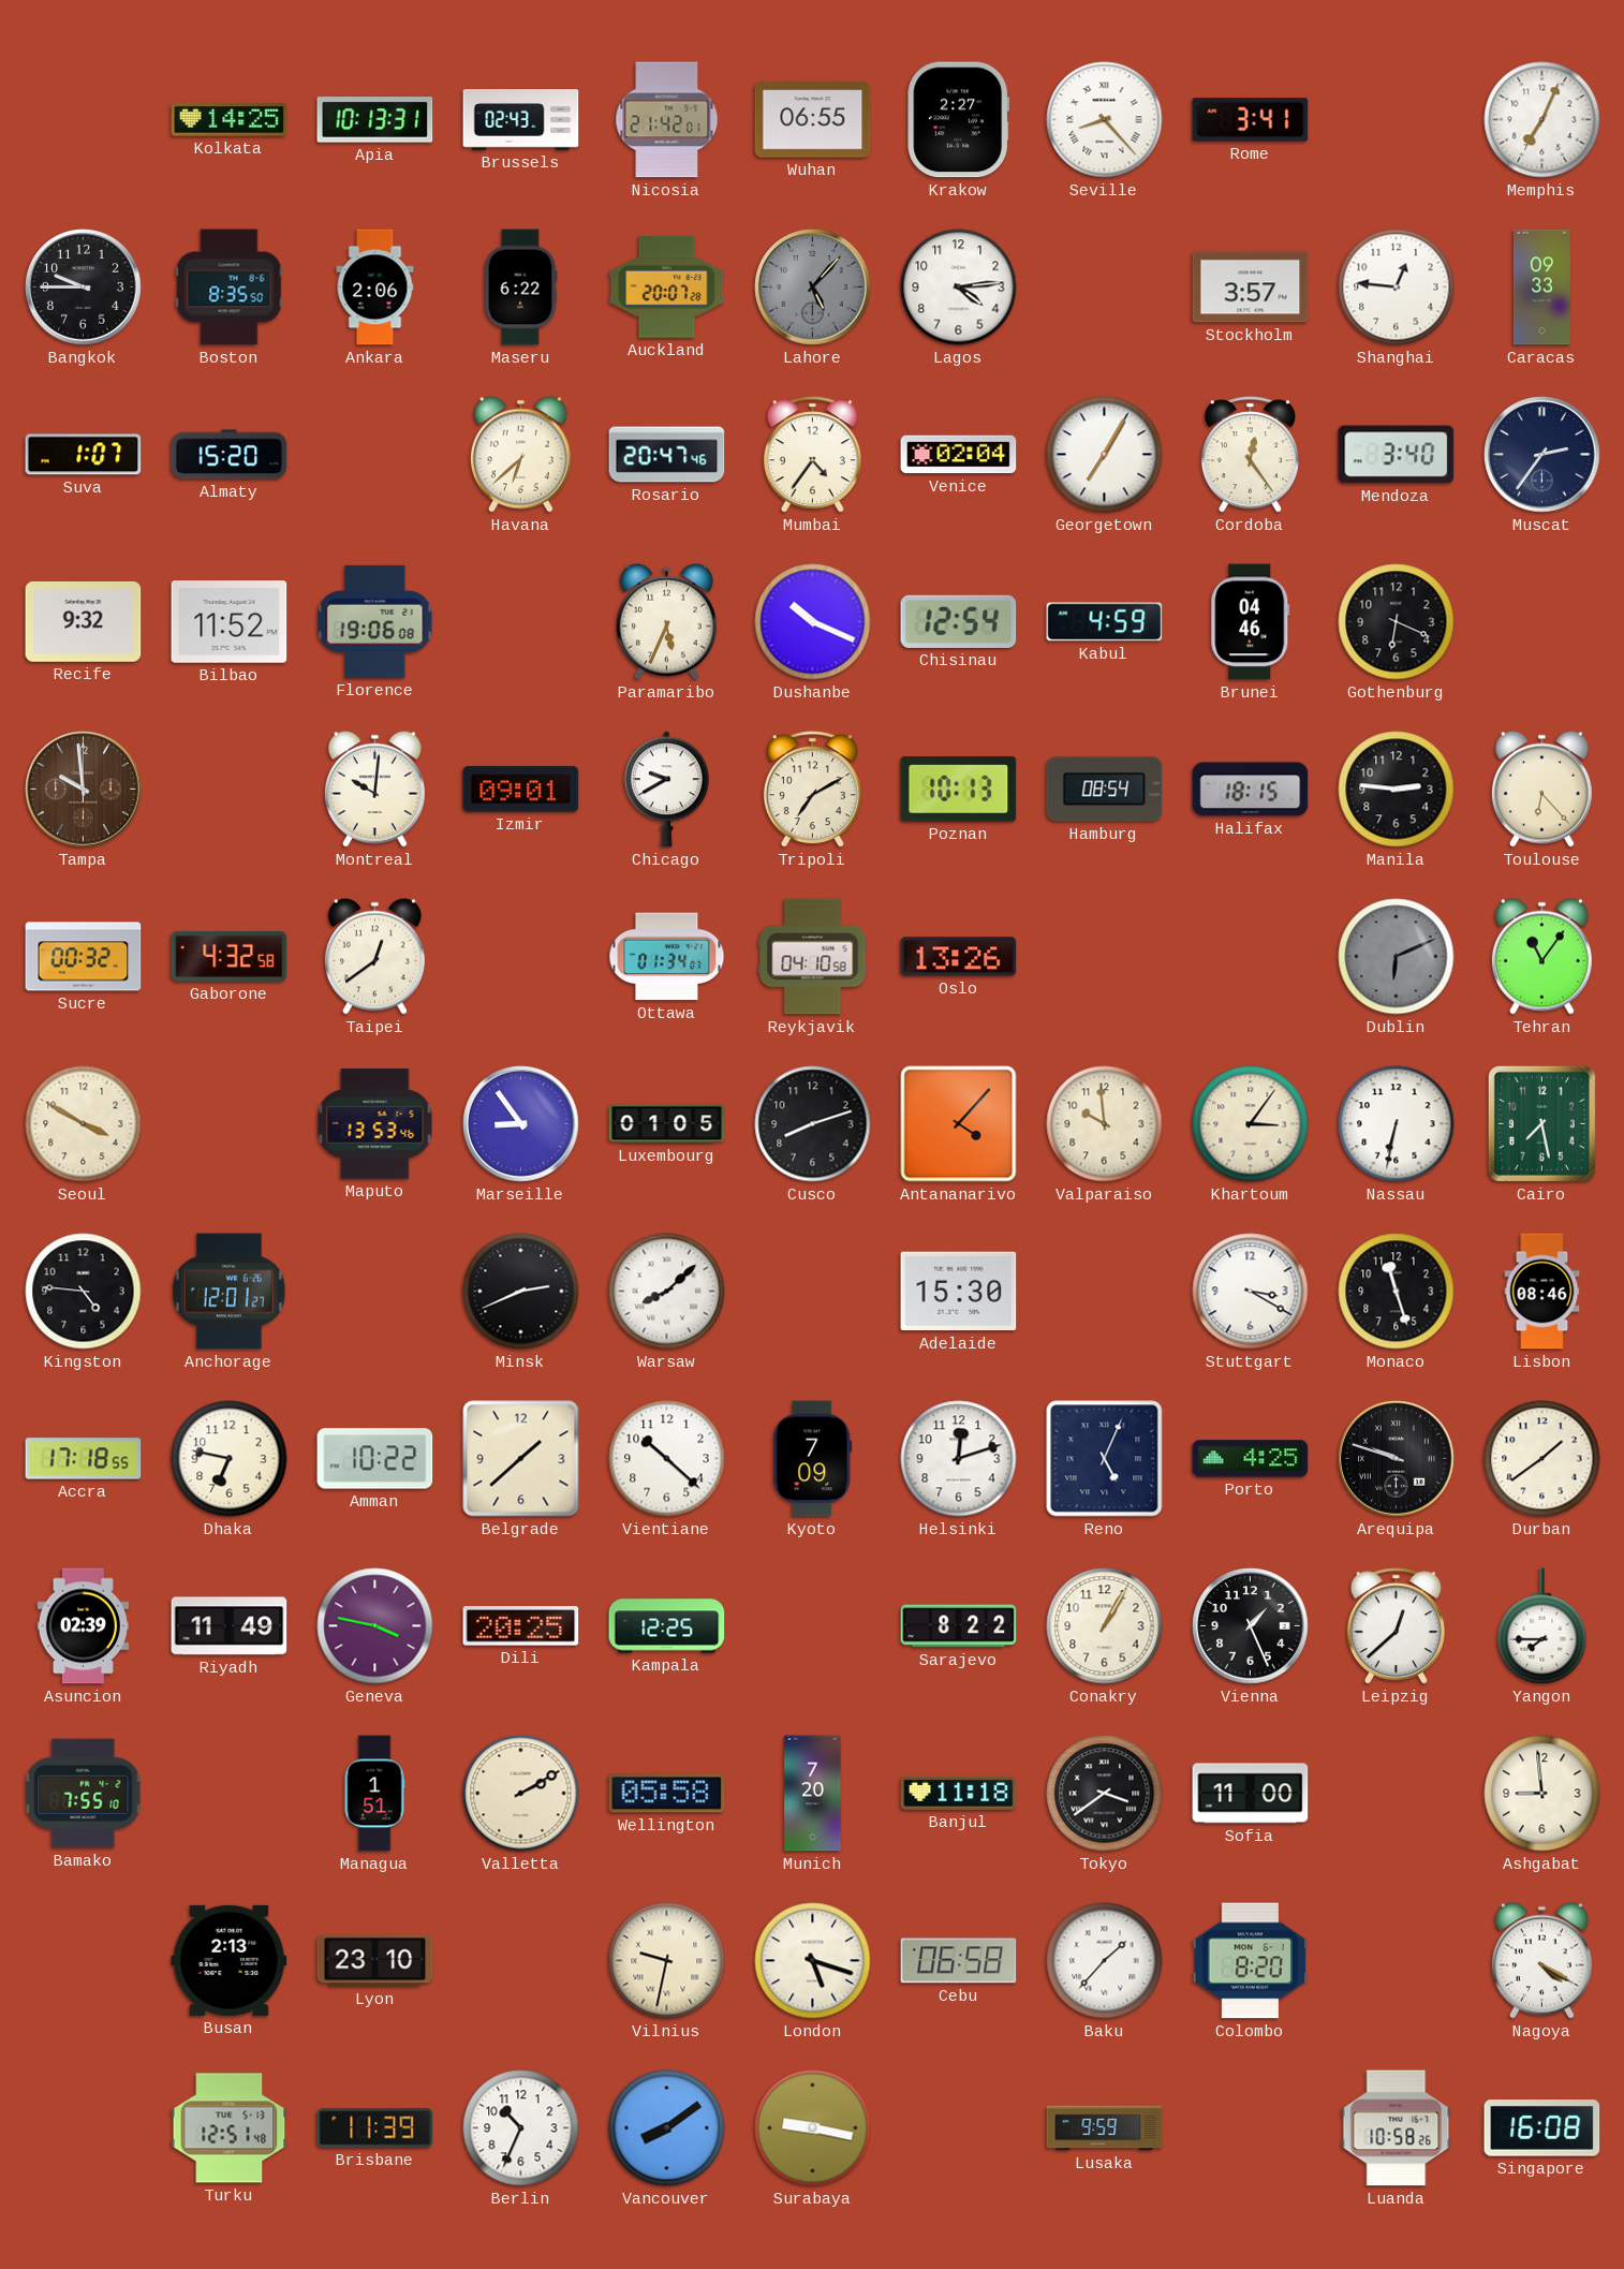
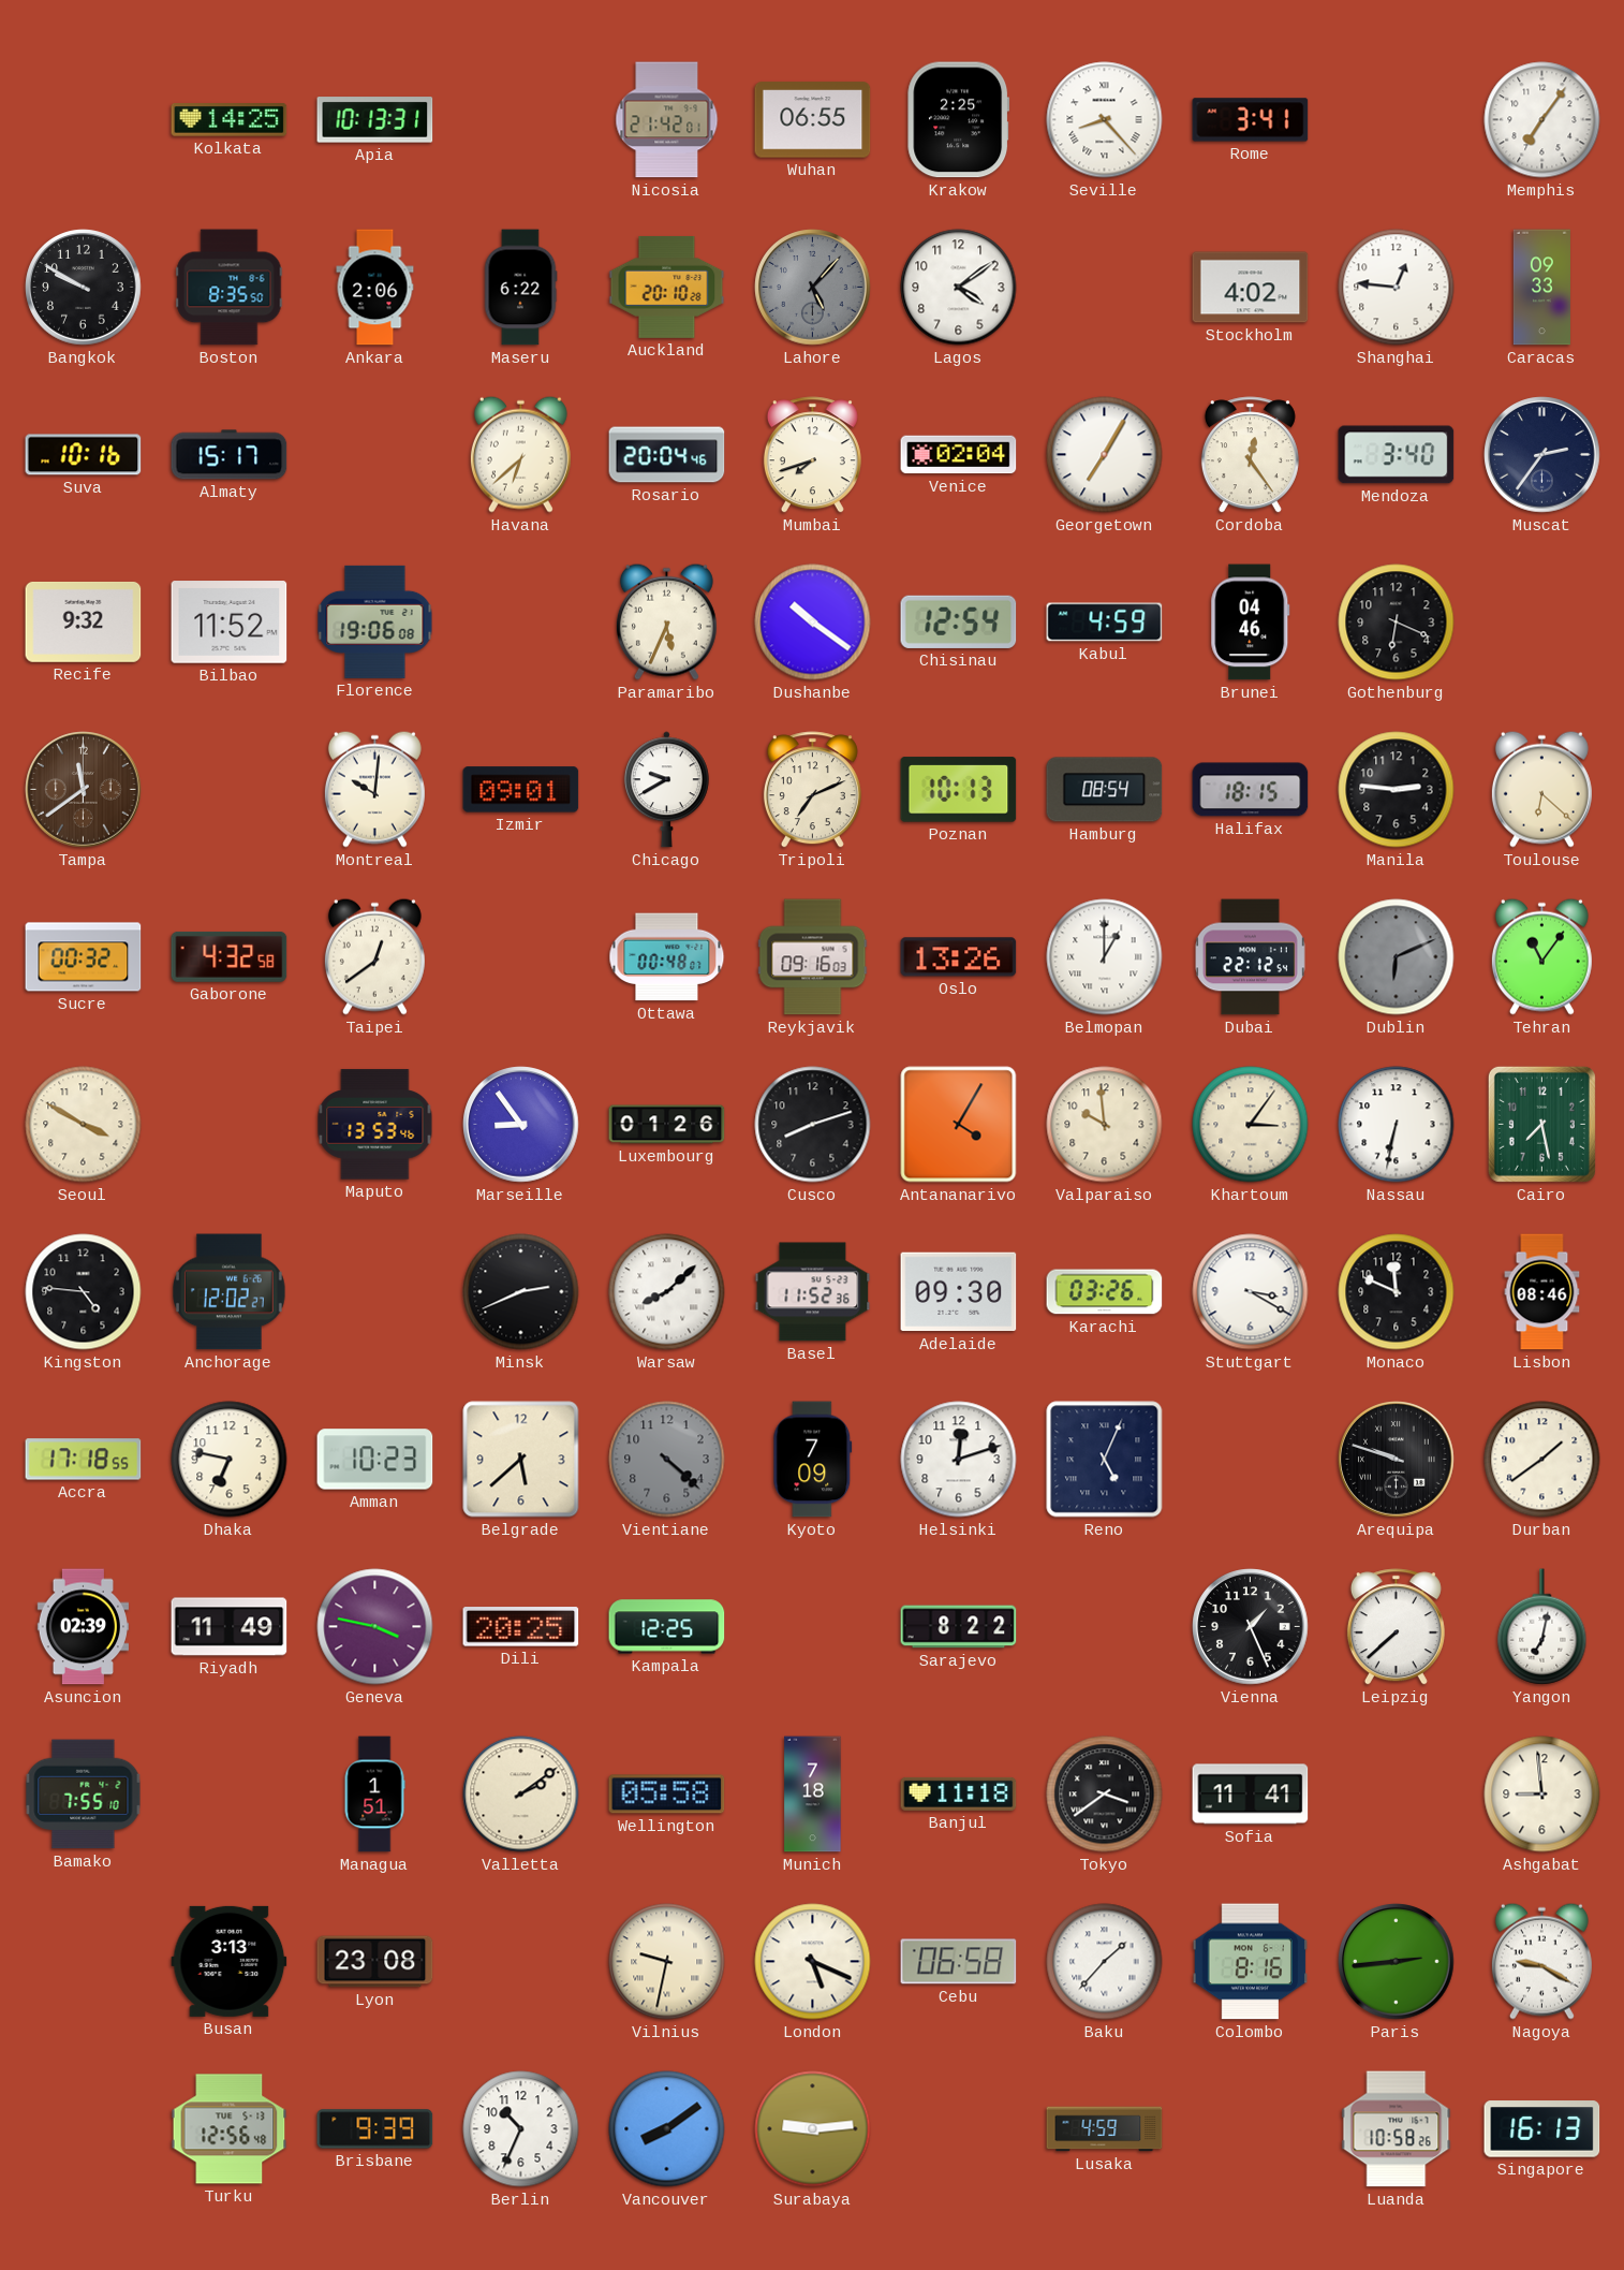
Brussels: 02:43 -> none (521, 120)
Krakow: 2:27 -> 2:25 (959, 120)
Memphis: 7:04 -> 7:06 (1542, 120)
Bangkok: 9:45 -> 9:50 (84, 288)
Auckland: 20:07 -> 20:10 (667, 287)
Lagos: 4:14 -> 4:09 (959, 288)
Stockholm: 3:57 -> 4:02 (1251, 288)
Suva: 1:07 -> 10:16 (84, 455)
Almaty: 15:20 -> 15:17 (230, 455)
Rosario: 20:47 -> 20:04 (667, 455)
Mumbai: 4:36 -> 7:42 (812, 455)
Dushanbe: 10:19 -> 10:21 (813, 623)
Tampa: 9:59 -> 11:39 (84, 790)
Tripoli: 7:10 -> 7:11 (812, 790)
Toulouse: 6:23 -> 6:22 (1541, 789)
Ottawa: 01:34 -> 00:48 (667, 957)
Reykjavik: 04:10 -> 09:16 (813, 957)
Belmopan: none -> 1:00 (1105, 957)
Dubai: none -> 22:12 (1251, 957)
Luxembourg: 01:05 -> 01:26 (667, 1125)
Antananarivo: 4:07 -> 4:05 (959, 1125)
Anchorage: 12:01 -> 12:02 (228, 1292)
Basel: none -> 11:52 (813, 1292)
Adelaide: 15:30 -> 09:30 (959, 1292)
Karachi: none -> 03:26 (1105, 1292)
Monaco: 11:27 -> 11:49 (1397, 1292)
Amman: 10:22 -> 10:23 (375, 1460)
Belgrade: 1:38 -> 5:38 (521, 1460)
Vientiane: 10:22 -> 4:22 (667, 1460)
Vientiane dial: white -> grey (667, 1460)
Porto: 4:25 -> none (1251, 1459)
Conakry: 1:05 -> none (1105, 1626)
Leipzig: 12:38 -> 7:38 (1396, 1627)
Yangon: 7:45 -> 7:02 (1542, 1627)
Valletta: 2:10 -> 2:09 (521, 1795)
Munich: 7:20 -> 7:18 (813, 1795)
Sofia: 11:00 -> 11:41 (1251, 1795)
Busan: 2:13 -> 3:13 (230, 1961)
Lyon: 23:10 -> 23:08 (375, 1962)
London: 5:18 -> 5:19 (813, 1962)
Colombo: 8:20 -> 8:16 (1251, 1962)
Paris: none -> 2:44 (1397, 1962)
Nagoya: 4:20 -> 9:20 (1541, 1961)
Turku: 12:51 -> 12:56 (230, 2129)
Brisbane: 11:39 -> 9:39 (375, 2129)
Surabaya: 9:17 -> 9:14 (813, 2129)
Lusaka: 9:59 -> 4:59 (1105, 2129)
Singapore: 16:08 -> 16:13 (1542, 2129)
